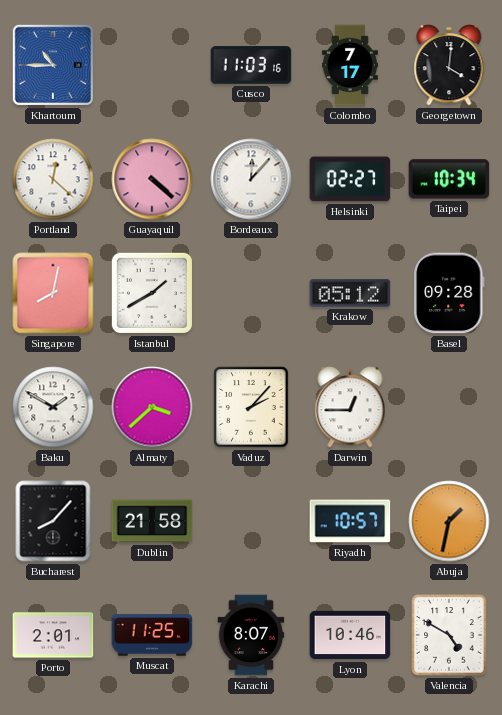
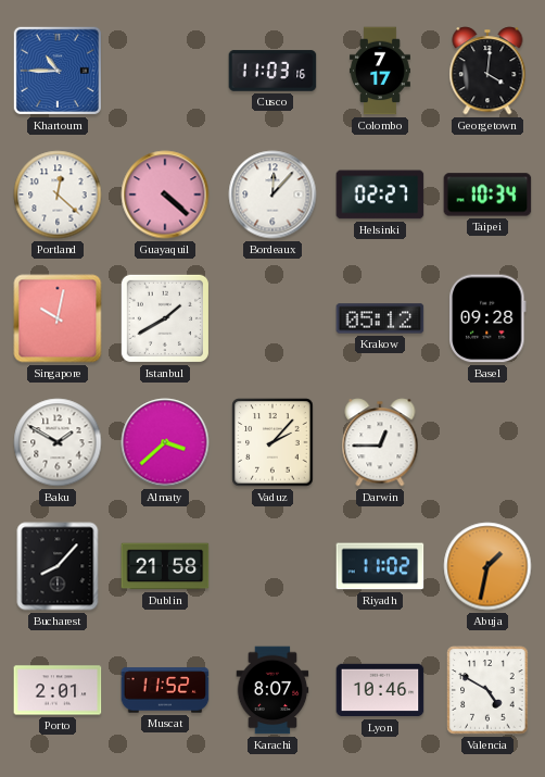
Singapore: 8:02 -> 10:02 (58, 318)
Riyadh: 10:57 -> 11:02 (380, 566)
Muscat: 11:25 -> 11:52 (165, 690)
